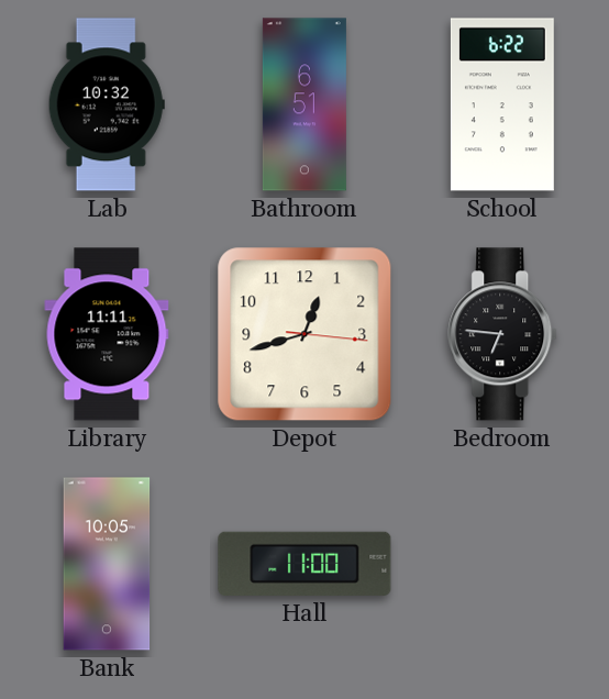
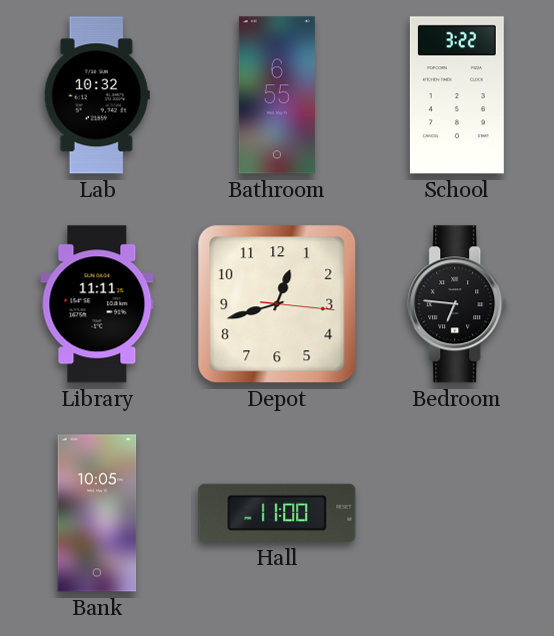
Bathroom: 6:51 -> 6:55 (277, 95)
School: 6:22 -> 3:22 (457, 95)
